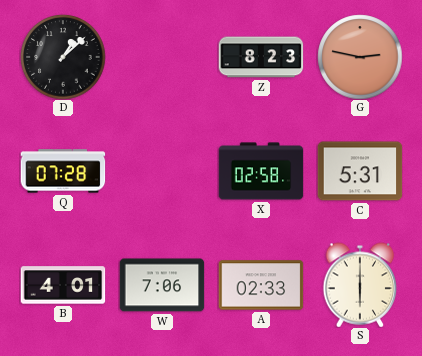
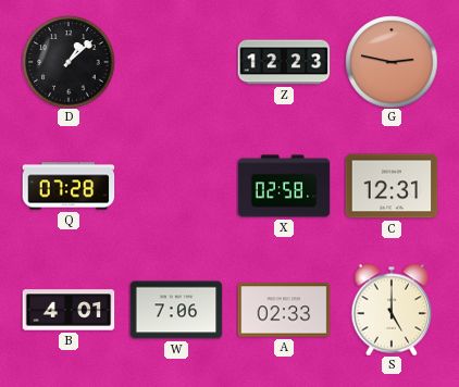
Z: 8:23 -> 12:23 (284, 62)
C: 5:31 -> 12:31 (392, 186)
S: 6:00 -> 5:00 (392, 310)
